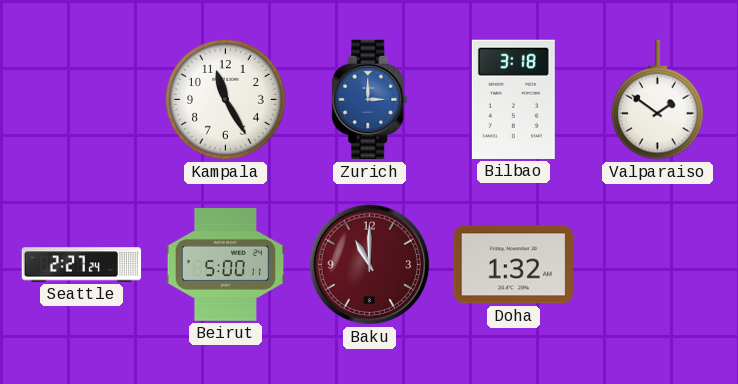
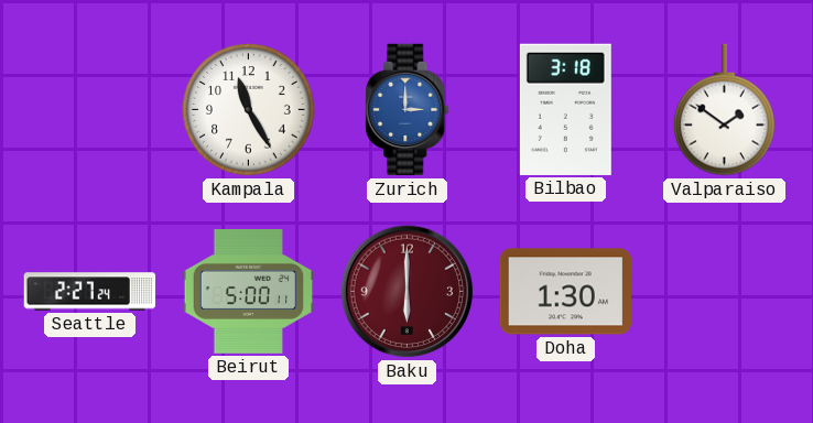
Baku: 11:00 -> 6:00 (408, 292)
Doha: 1:32 -> 1:30 (565, 292)
